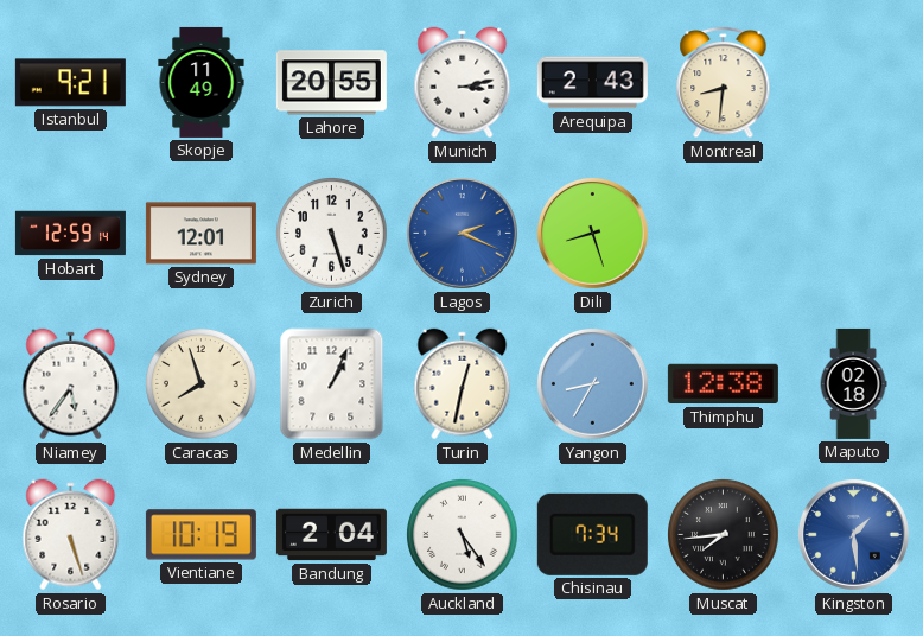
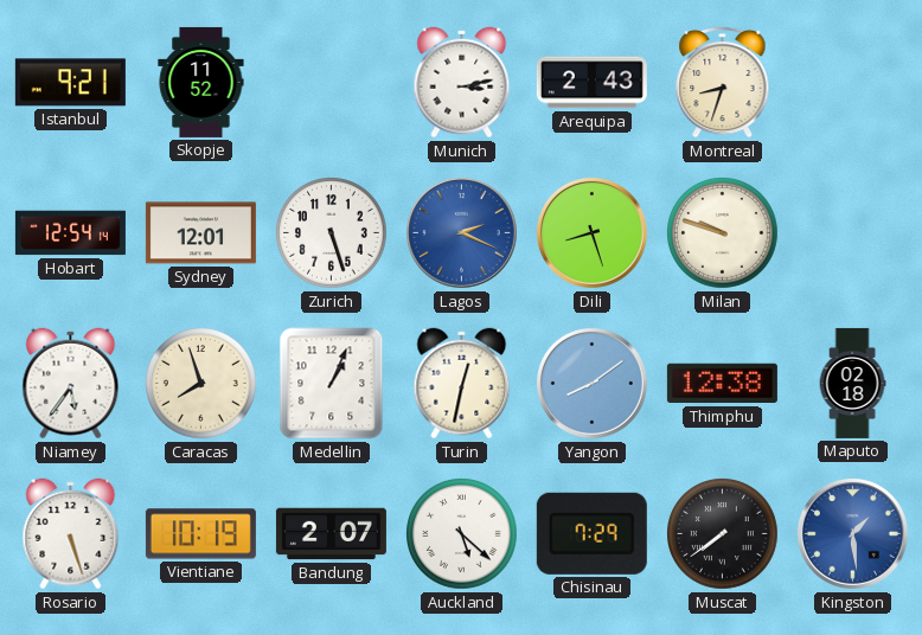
Skopje: 11:49 -> 11:52 (201, 82)
Lahore: 20:55 -> none (331, 83)
Montreal: 8:31 -> 8:33 (723, 82)
Hobart: 12:59 -> 12:54 (70, 233)
Milan: none -> 9:48 (723, 233)
Yangon: 8:35 -> 8:09 (591, 383)
Bandung: 2:04 -> 2:07 (331, 534)
Auckland: 5:24 -> 5:22 (462, 534)
Chisinau: 7:34 -> 7:29 (591, 533)
Muscat: 7:44 -> 7:39 (723, 534)
